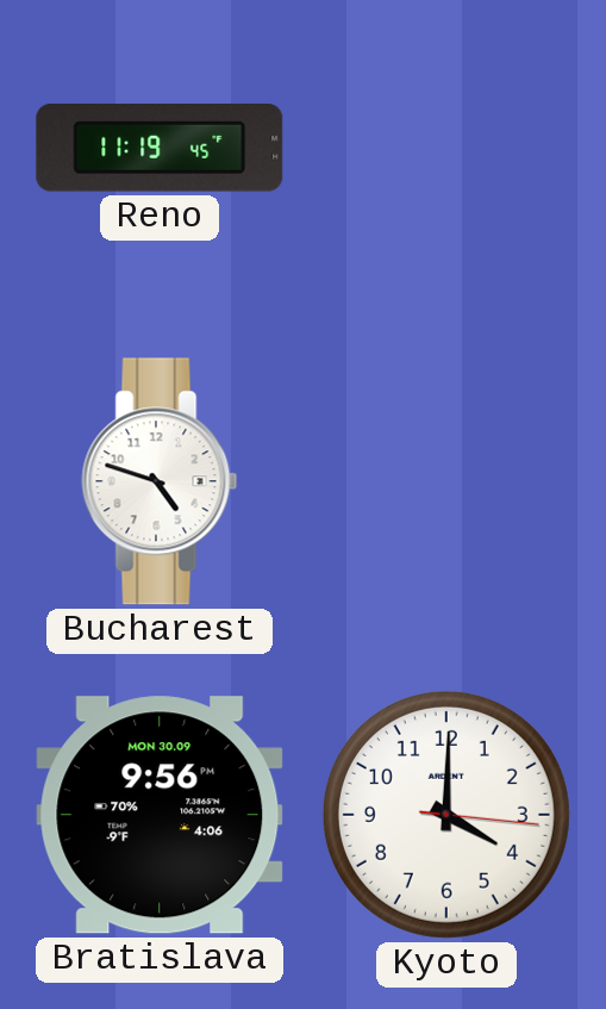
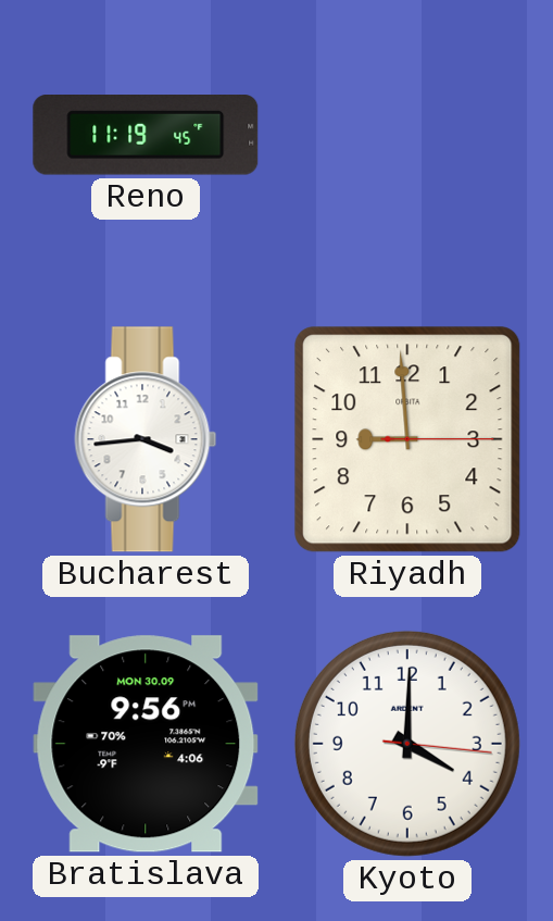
Bucharest: 4:48 -> 3:44 (146, 439)
Riyadh: none -> 8:59 (407, 439)
